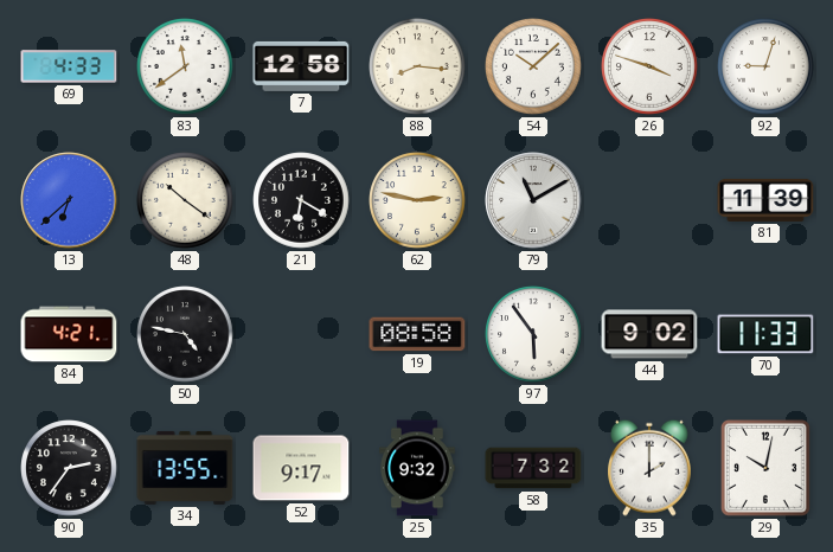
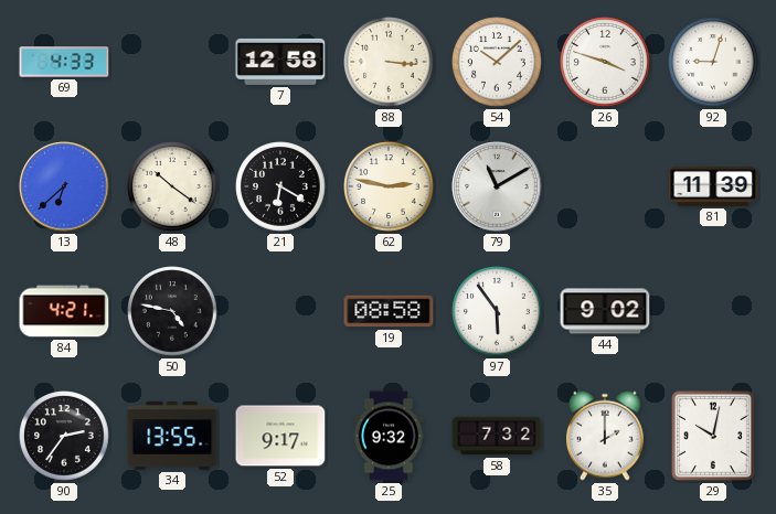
83: 11:39 -> none (185, 66)
88: 8:16 -> 3:16 (389, 62)
70: 11:33 -> none (765, 334)
